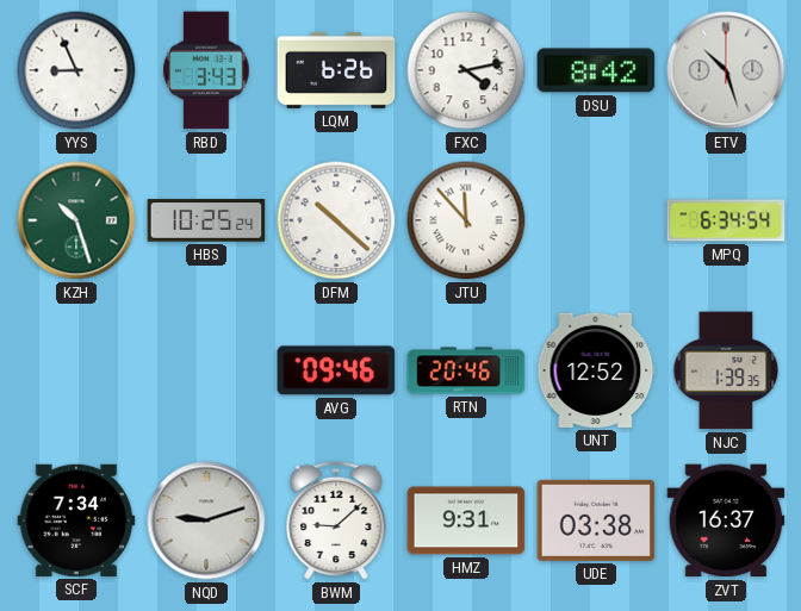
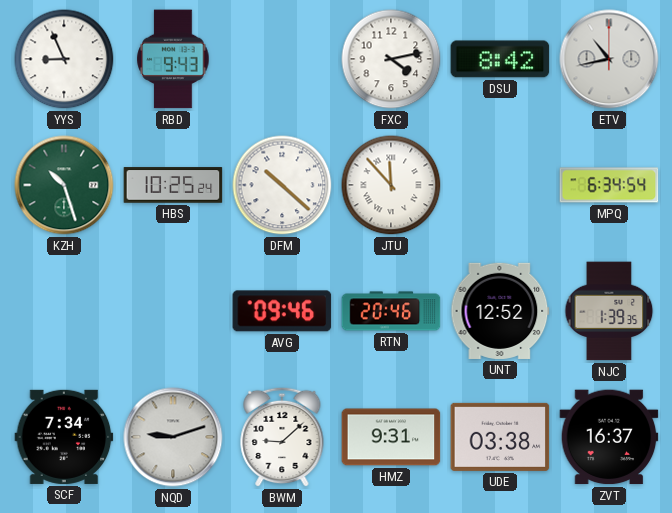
RBD: 3:43 -> 9:43 (173, 59)
LQM: 6:26 -> none (336, 70)
ETV: 10:27 -> 10:43 (609, 59)
